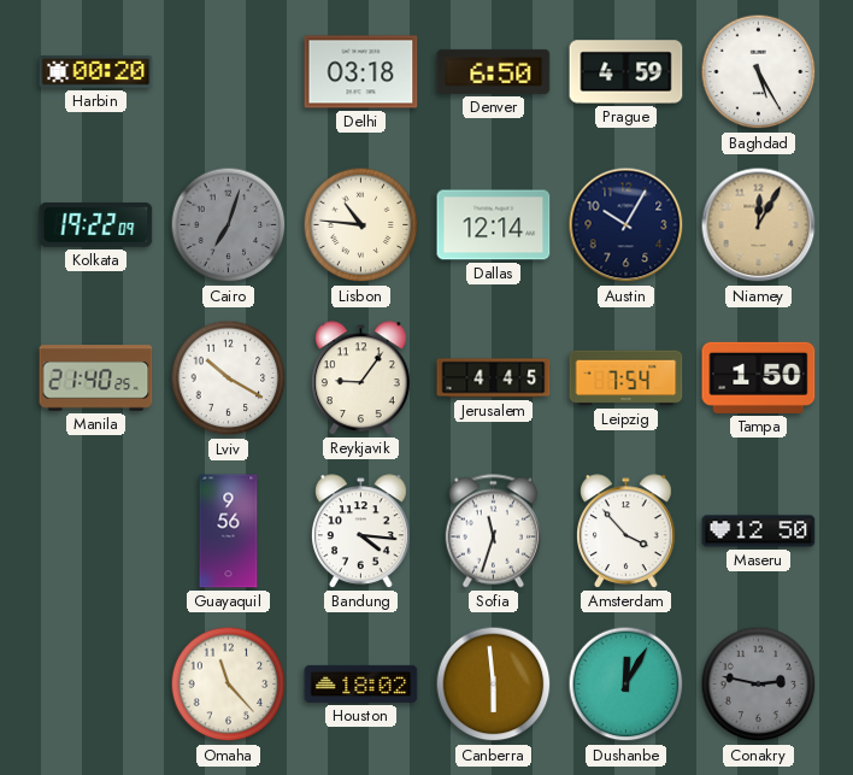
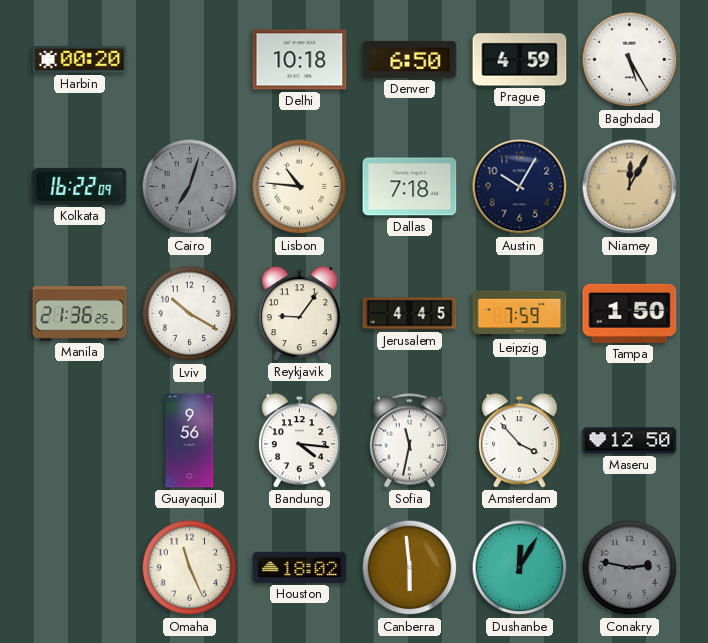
Delhi: 03:18 -> 10:18 (300, 60)
Kolkata: 19:22 -> 16:22 (80, 186)
Dallas: 12:14 -> 7:18 (410, 187)
Manila: 21:40 -> 21:36 (80, 314)
Leipzig: 7:54 -> 7:59 (520, 314)
Sofia: 11:33 -> 11:32 (409, 441)
Omaha: 11:23 -> 11:26 (190, 568)
